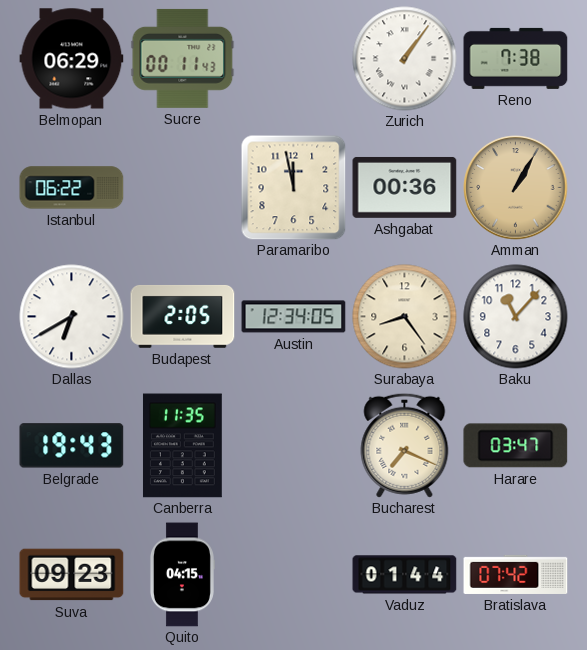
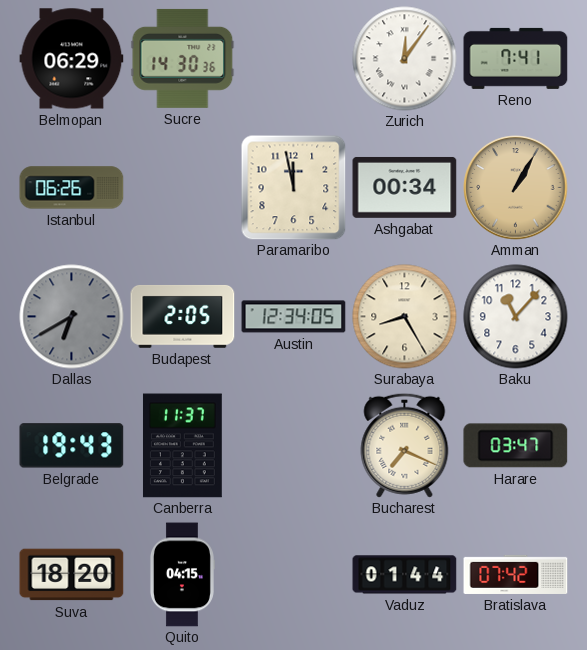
Sucre: 00:11 -> 14:30 (183, 58)
Zurich: 1:06 -> 12:06 (405, 59)
Reno: 7:38 -> 7:41 (516, 58)
Istanbul: 06:22 -> 06:26 (72, 188)
Ashgabat: 00:36 -> 00:34 (405, 187)
Dallas dial: white -> grey (72, 317)
Surabaya: 8:24 -> 8:25 (405, 317)
Canberra: 11:35 -> 11:37 (182, 446)
Suva: 09:23 -> 18:20 (72, 575)
